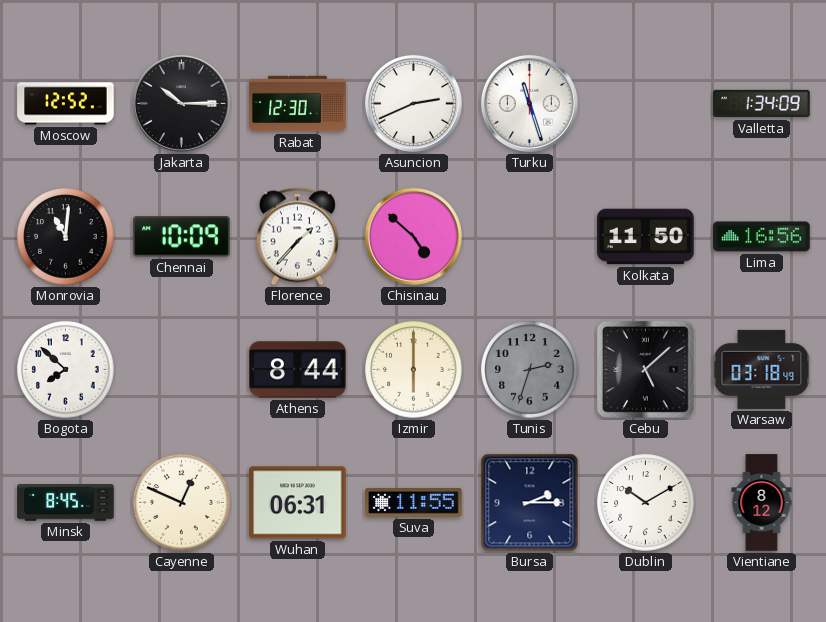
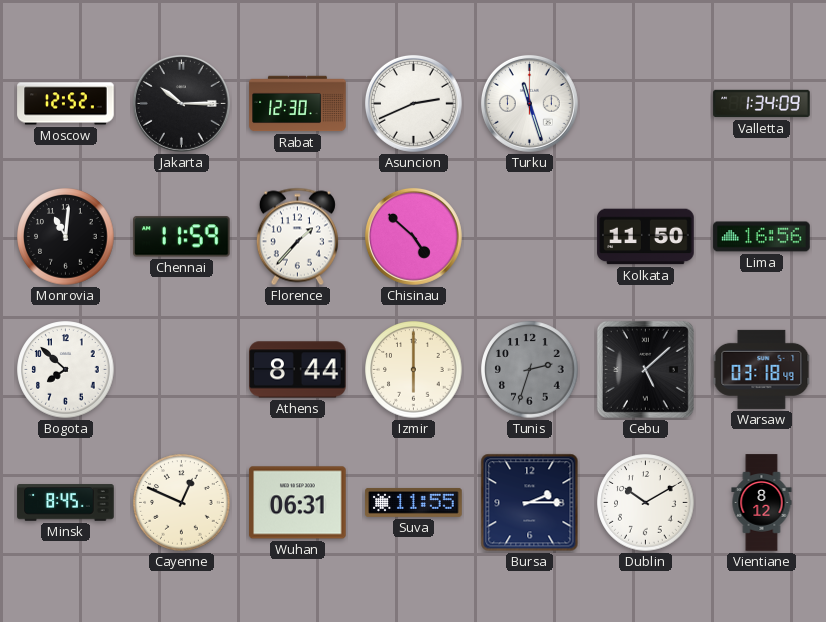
Chennai: 10:09 -> 11:59 (182, 237)
